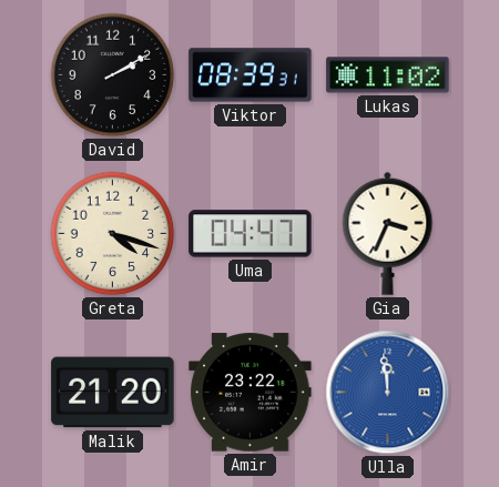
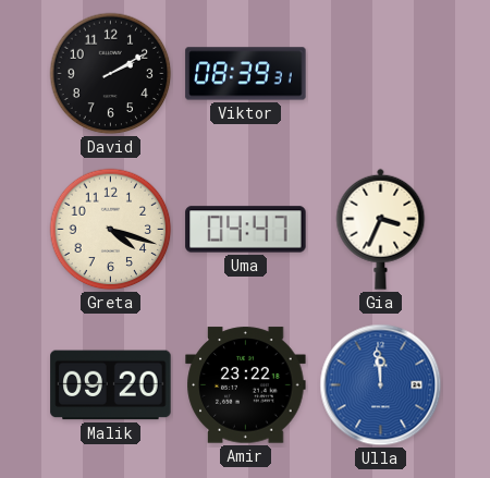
Lukas: 11:02 -> none (388, 75)
Malik: 21:20 -> 09:20 (111, 385)
